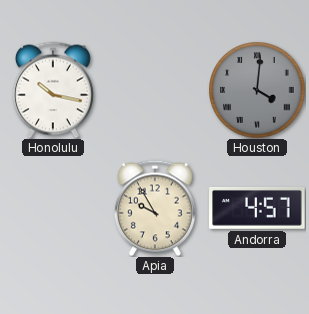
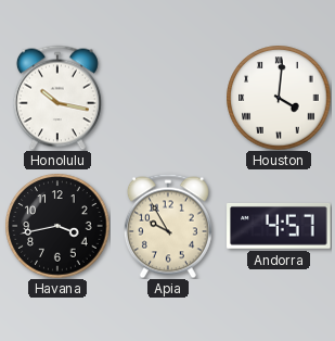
Houston dial: grey -> white (279, 98)
Havana: none -> 3:43 (57, 226)
